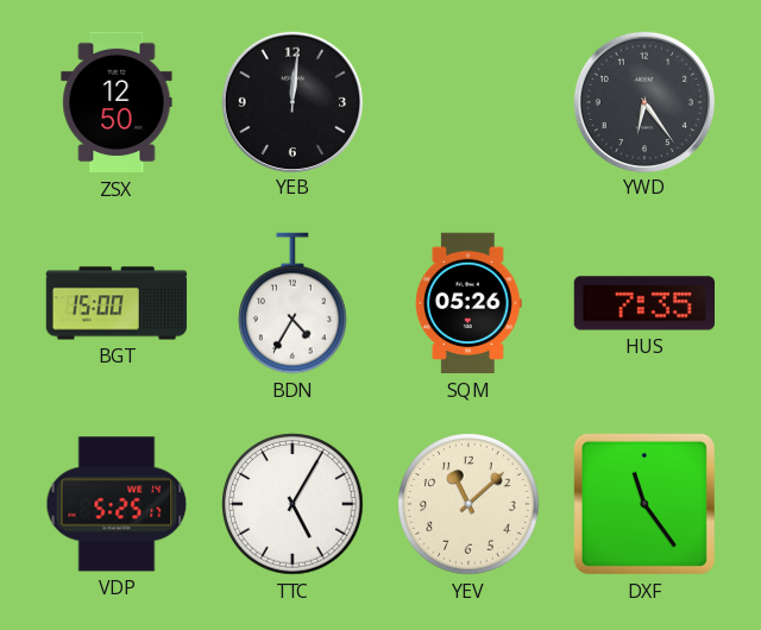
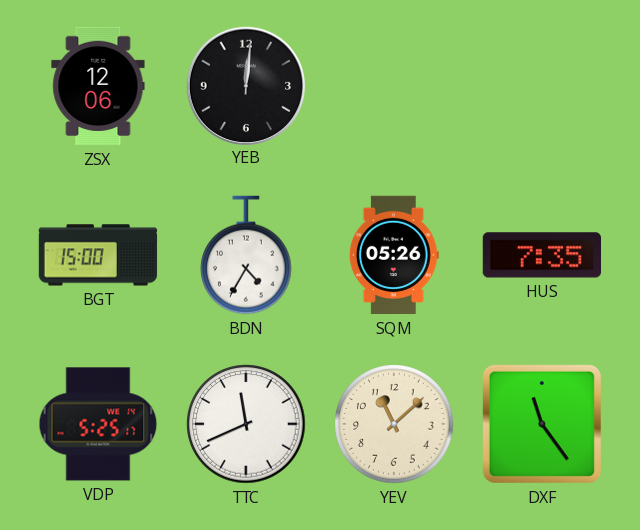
ZSX: 12:50 -> 12:06 (98, 86)
YWD: 6:24 -> none (643, 101)
TTC: 5:05 -> 11:41 (246, 424)
